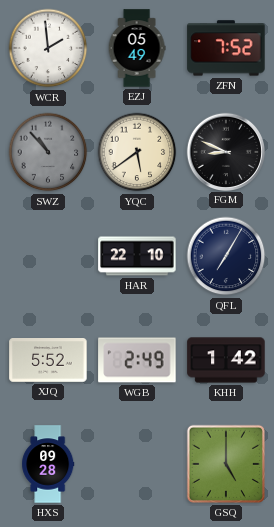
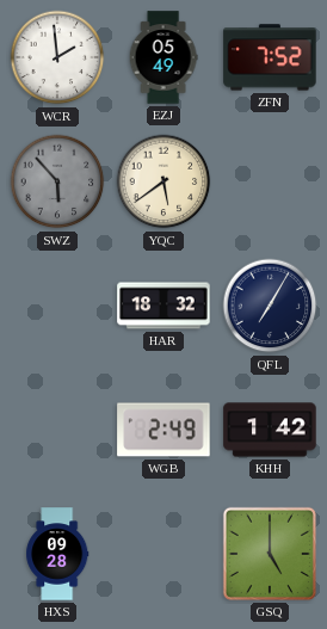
SWZ: 10:53 -> 5:53 (57, 181)
FGM: 8:49 -> none (225, 151)
HAR: 22:10 -> 18:32 (163, 306)
XJQ: 5:52 -> none (48, 361)
